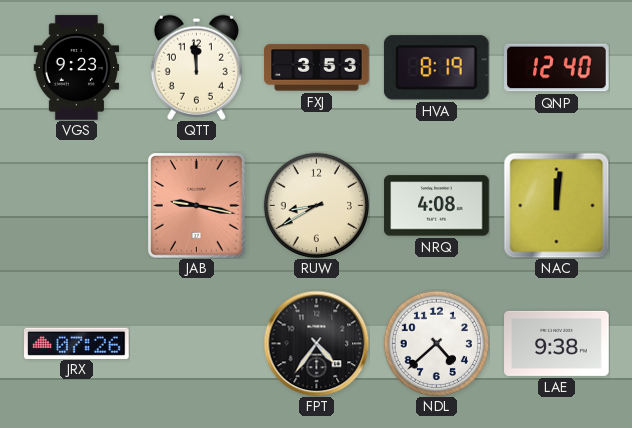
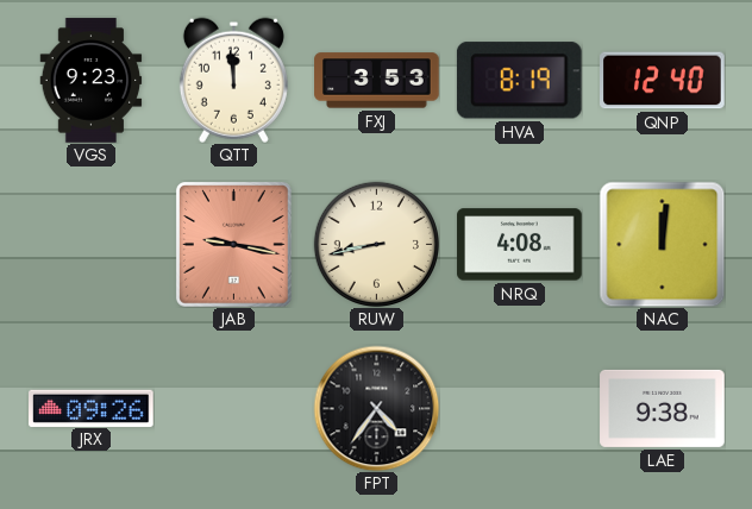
RUW: 8:40 -> 8:43 (376, 244)
JRX: 07:26 -> 09:26 (92, 408)
NDL: 4:38 -> none (436, 343)
